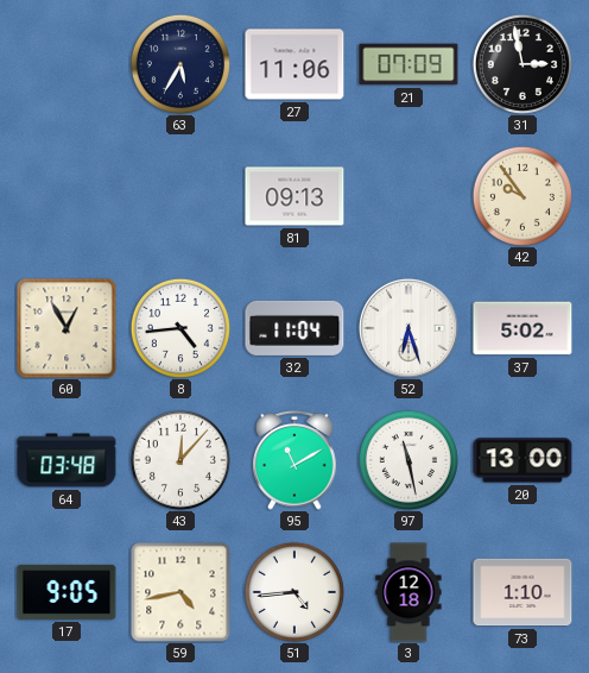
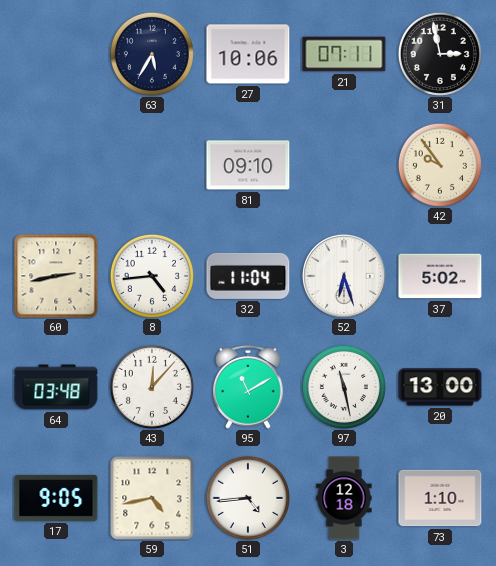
27: 11:06 -> 10:06 (248, 54)
21: 07:09 -> 07:11 (344, 54)
81: 09:13 -> 09:10 (248, 165)
60: 12:55 -> 2:43 (56, 276)
